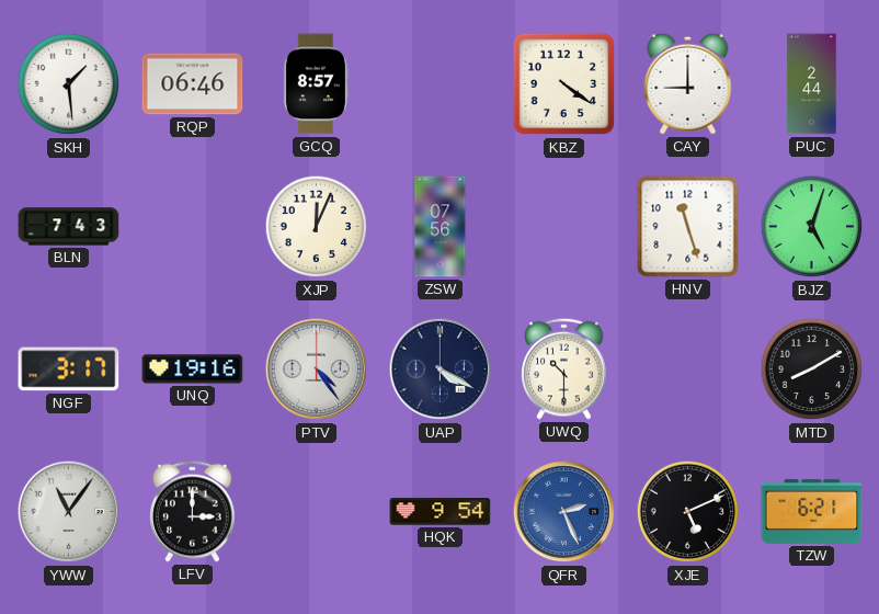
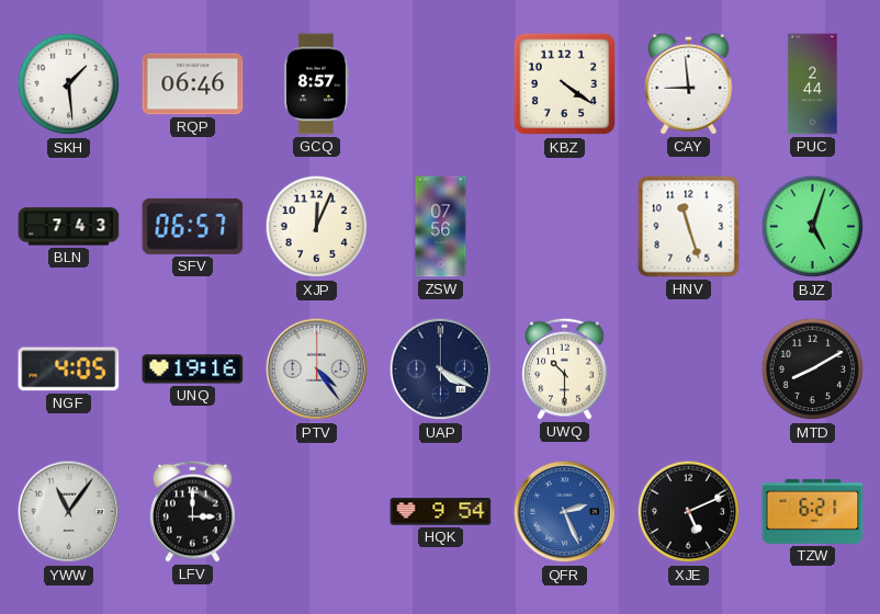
CAY: 9:00 -> 8:59 (689, 83)
SFV: none -> 06:57 (193, 226)
NGF: 3:17 -> 4:05 (69, 369)
